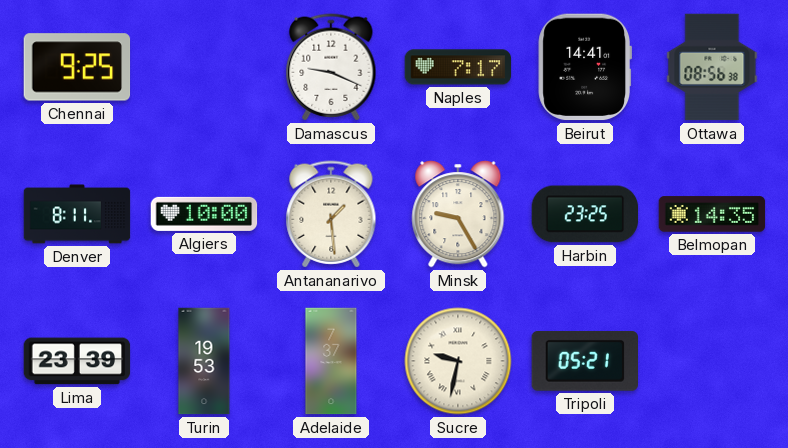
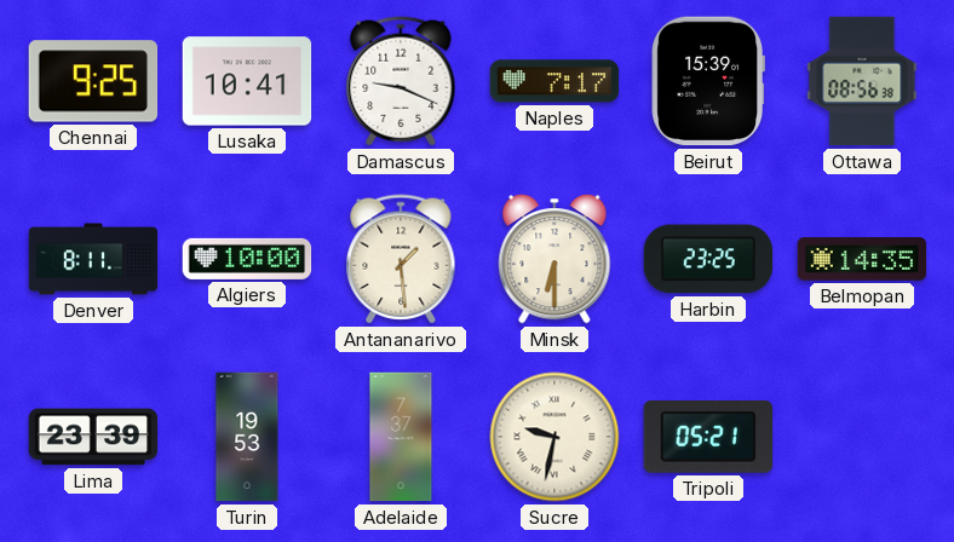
Lusaka: none -> 10:41 (247, 81)
Beirut: 14:41 -> 15:39 (707, 81)
Minsk: 9:25 -> 6:30 (554, 259)
